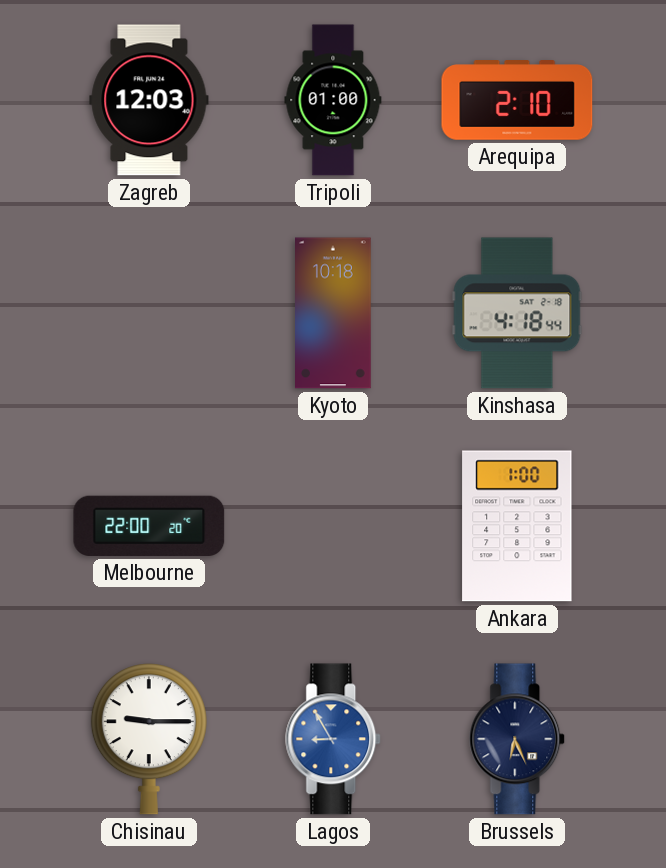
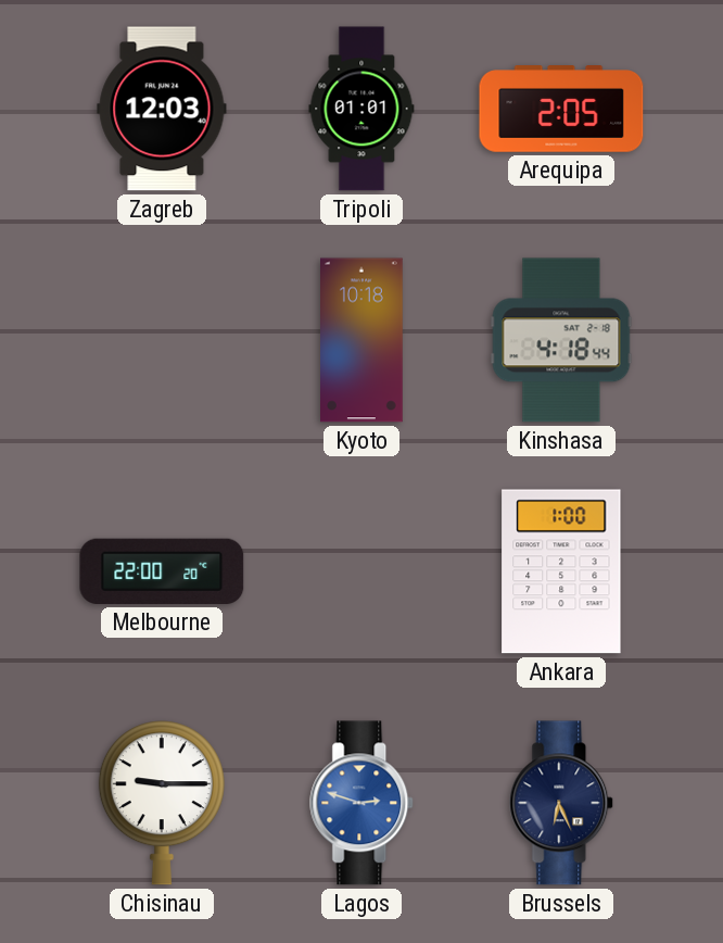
Tripoli: 01:00 -> 01:01 (361, 109)
Arequipa: 2:10 -> 2:05 (561, 109)
Lagos: 8:55 -> 2:48 (363, 803)
